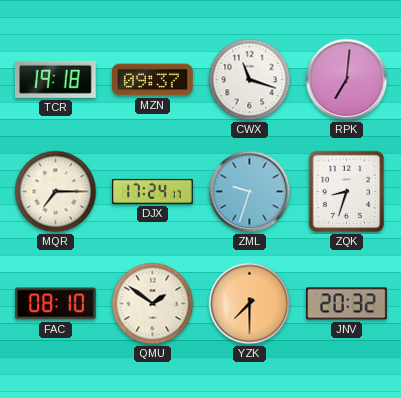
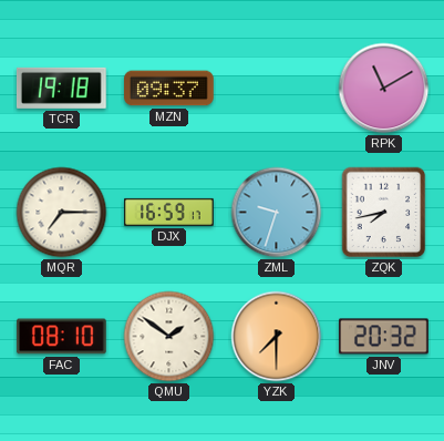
CWX: 11:18 -> none (250, 80)
RPK: 7:01 -> 11:10 (384, 89)
DJX: 17:24 -> 16:59 (169, 212)
ZQK: 8:33 -> 7:43 (384, 213)
